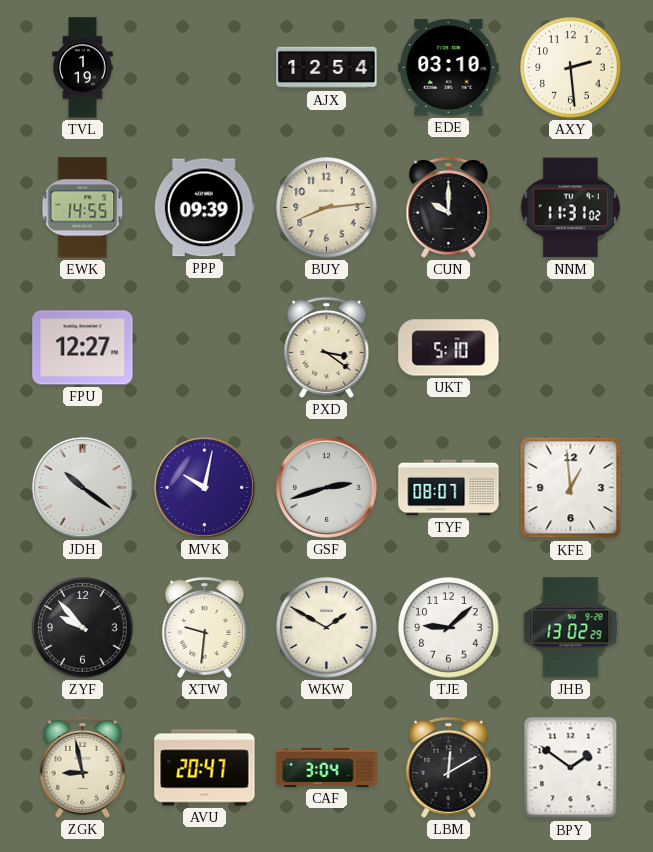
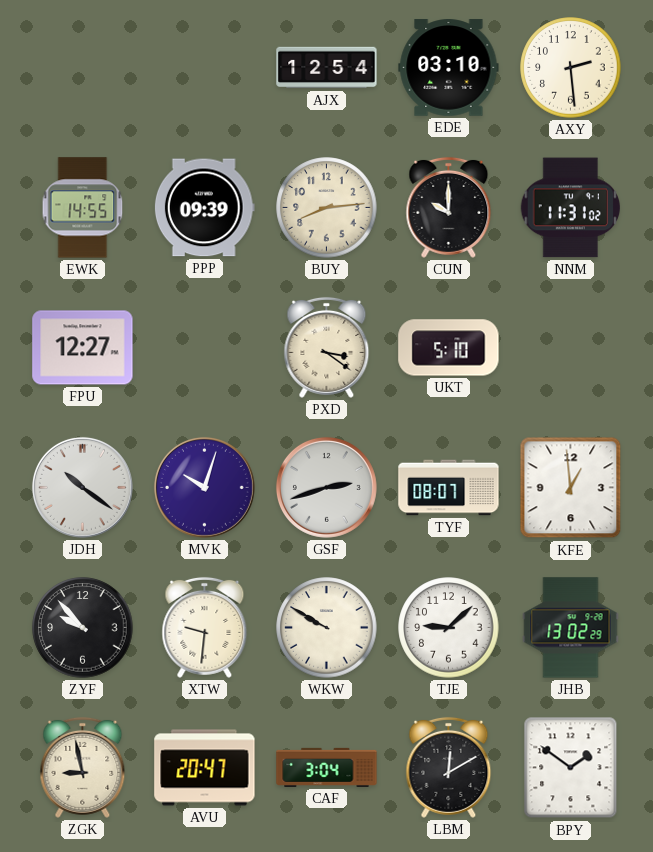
TVL: 1:19 -> none (83, 68)
MVK: 10:02 -> 10:03 (204, 487)
WKW: 1:50 -> 9:50 (327, 628)
